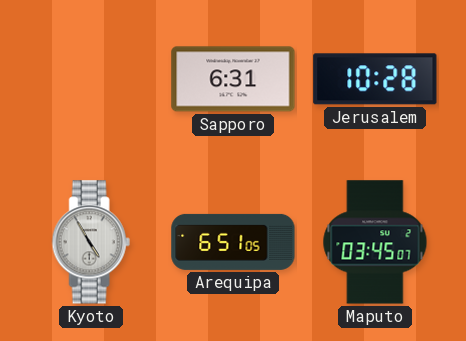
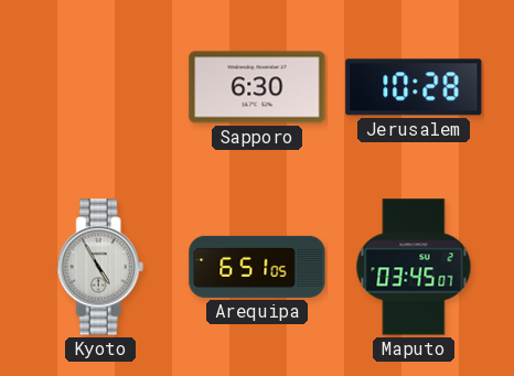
Sapporo: 6:31 -> 6:30 (257, 87)
